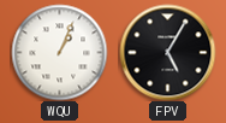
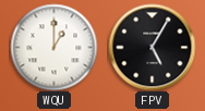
WQU: 1:04 -> 1:00 (53, 47)
